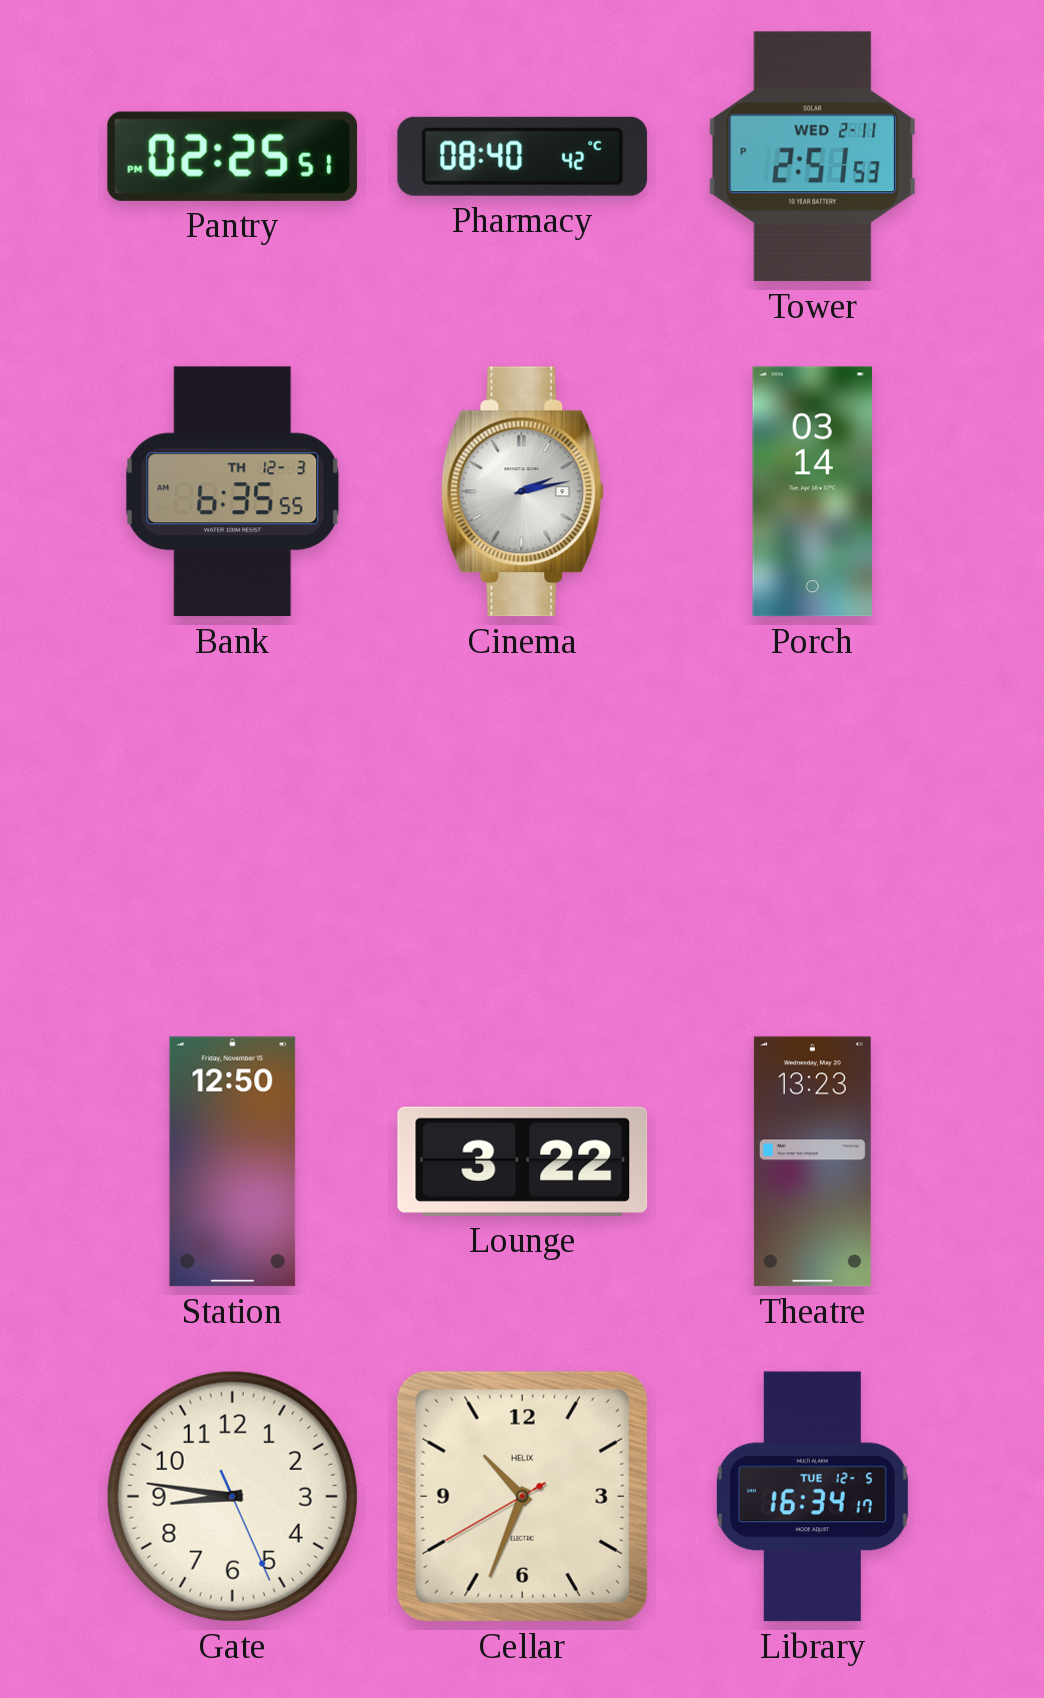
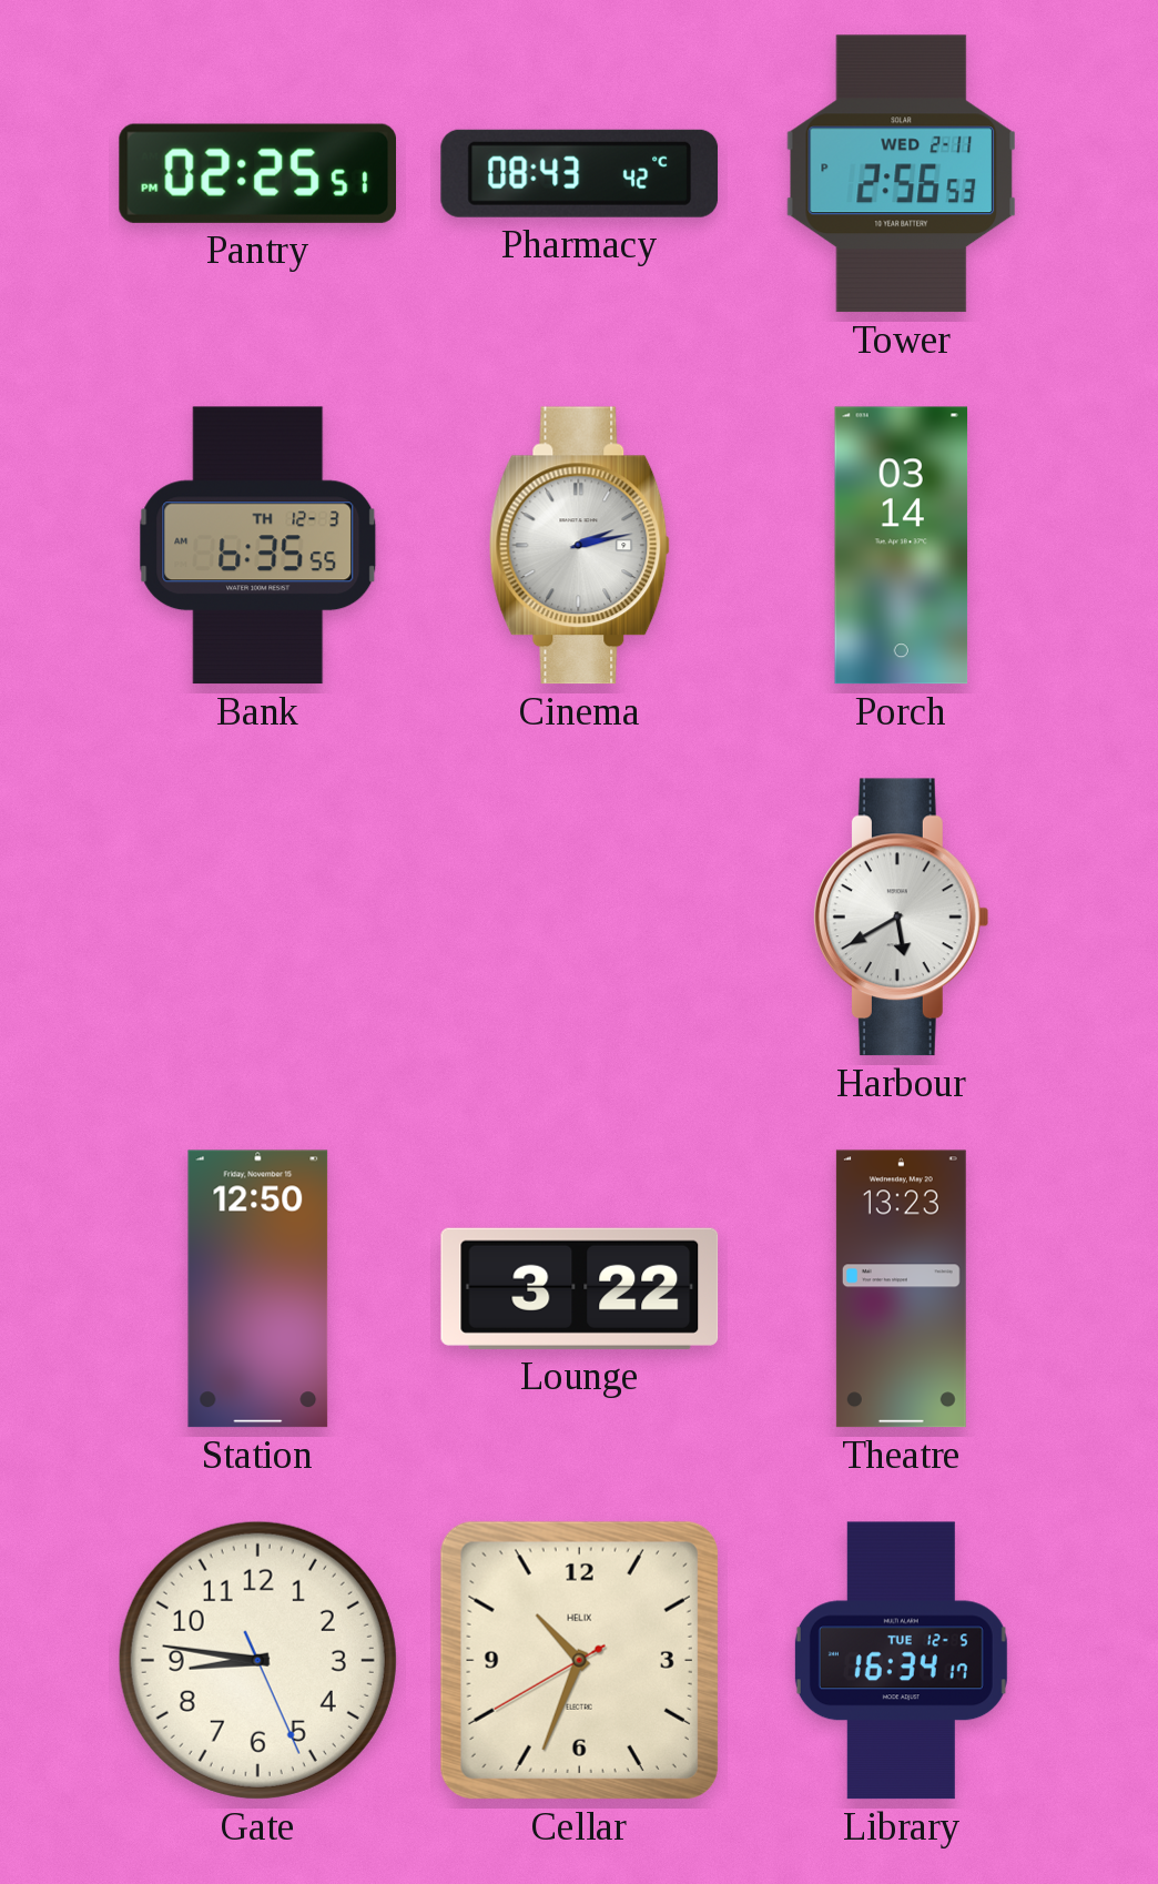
Pharmacy: 08:40 -> 08:43 (580, 173)
Tower: 2:51 -> 2:56 (901, 174)
Harbour: none -> 5:40 (901, 918)
